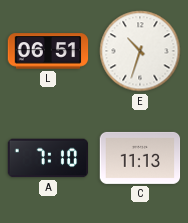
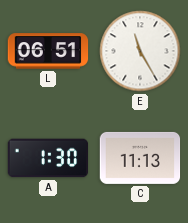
E: 10:33 -> 11:25 (140, 51)
A: 7:10 -> 1:30 (48, 158)
